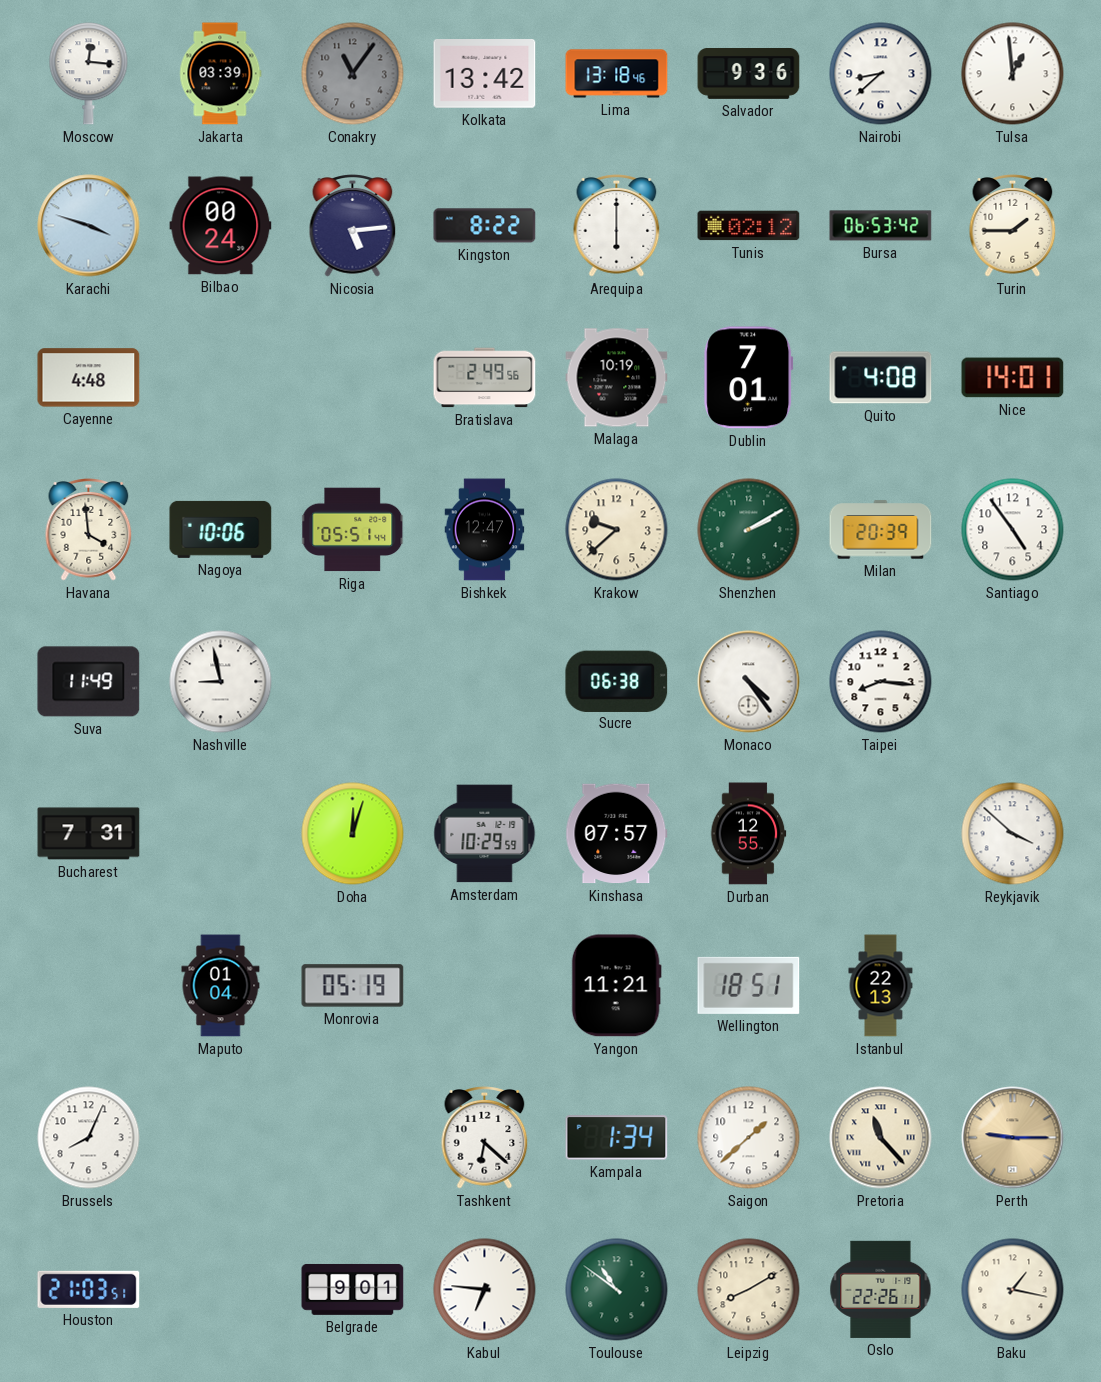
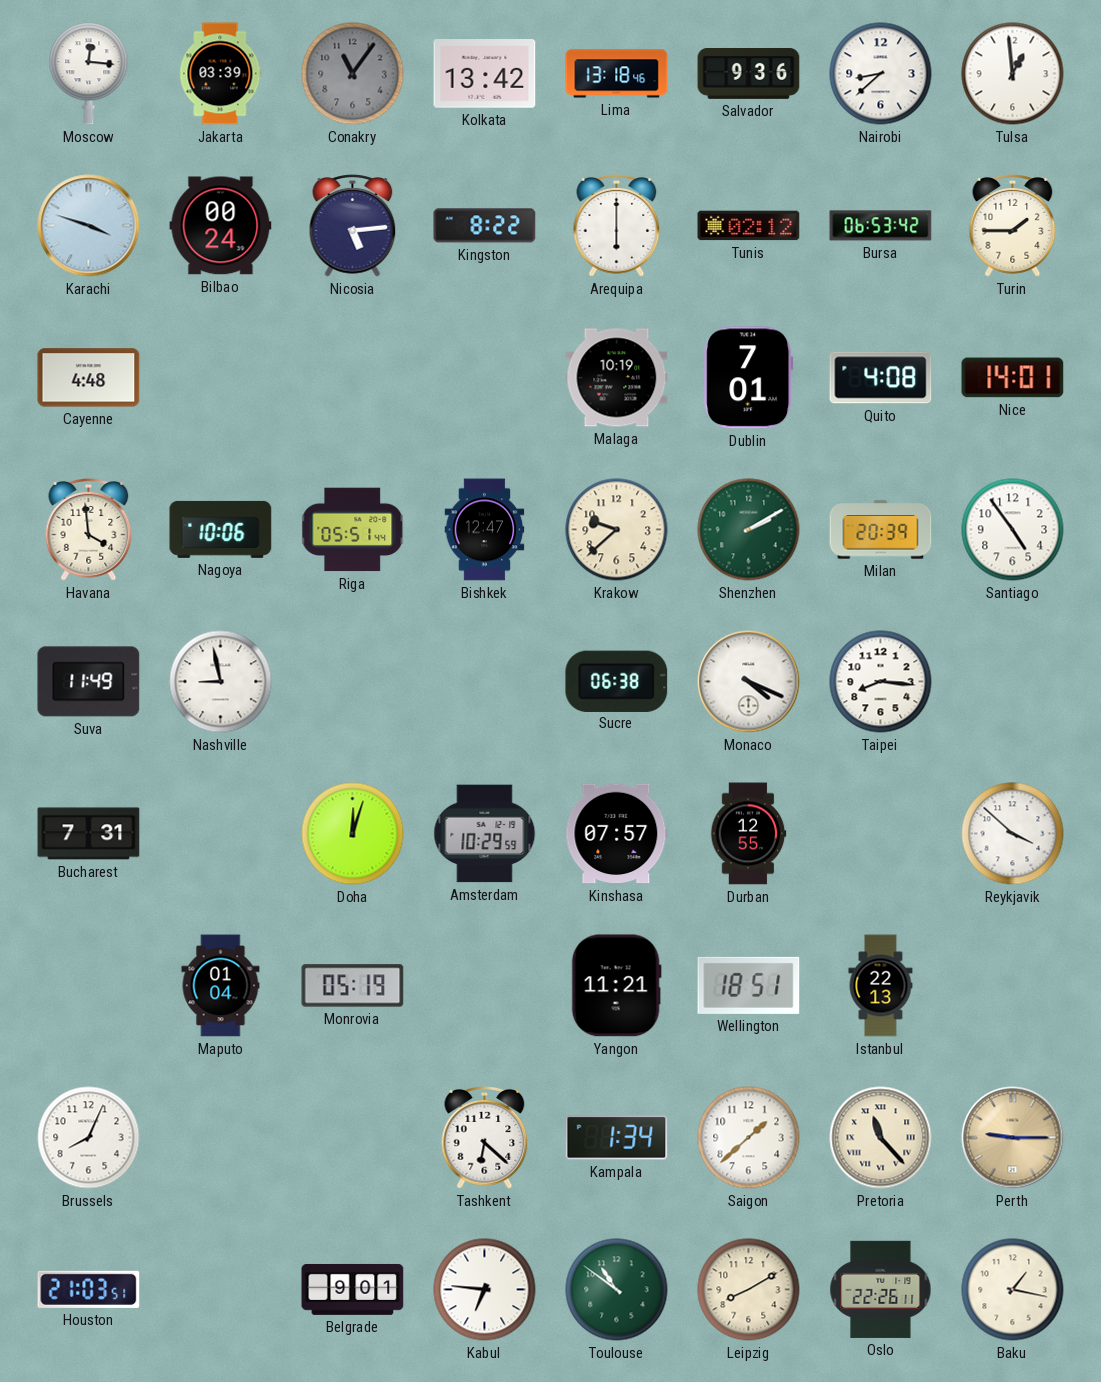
Bratislava: 2:49 -> none (485, 378)
Monaco: 4:24 -> 4:19 (749, 682)
